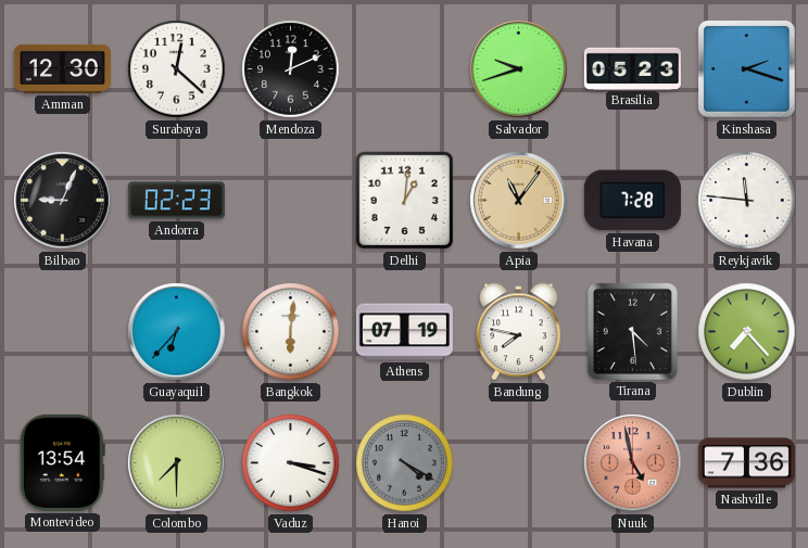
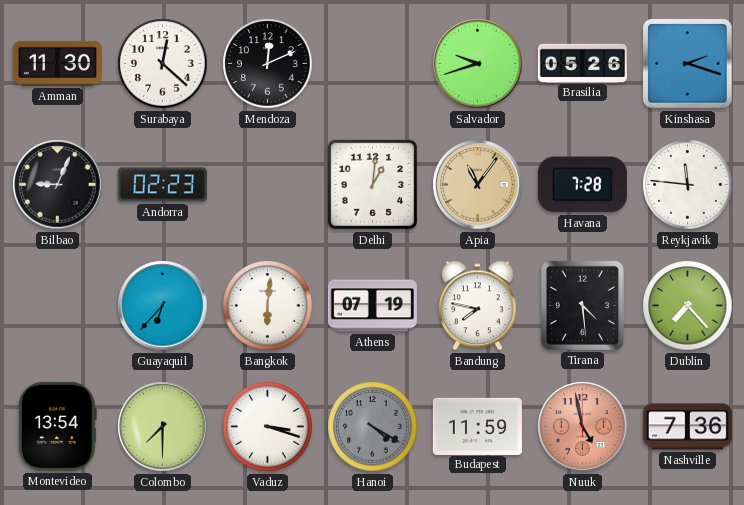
Amman: 12:30 -> 11:30 (57, 63)
Brasilia: 05:23 -> 05:26 (582, 63)
Budapest: none -> 11:59 (477, 426)
